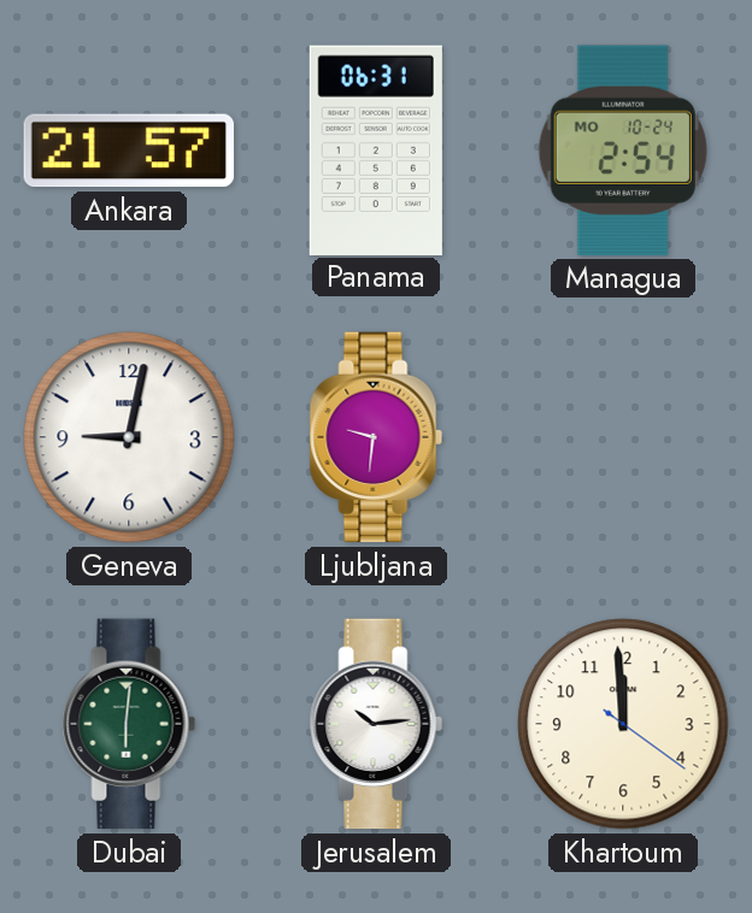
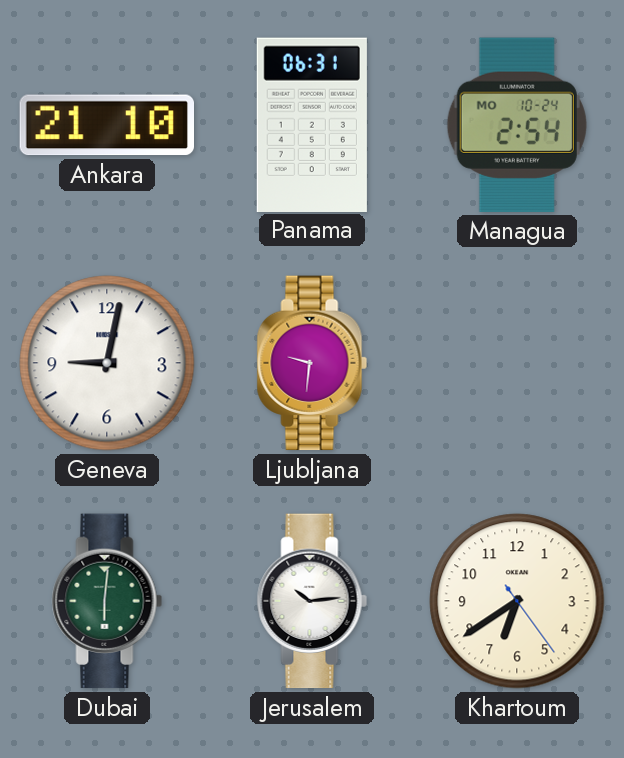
Ankara: 21:57 -> 21:10 (106, 125)
Khartoum: 11:59 -> 6:39 (517, 601)
